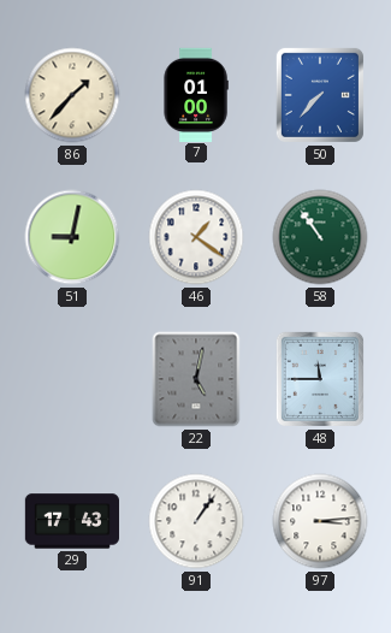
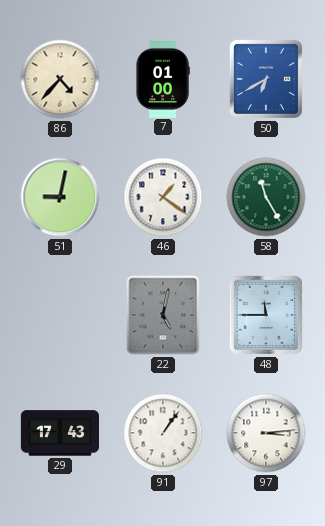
86: 1:37 -> 4:37 (60, 79)
50: 7:37 -> 6:40 (266, 79)
58: 10:54 -> 11:25 (266, 197)
